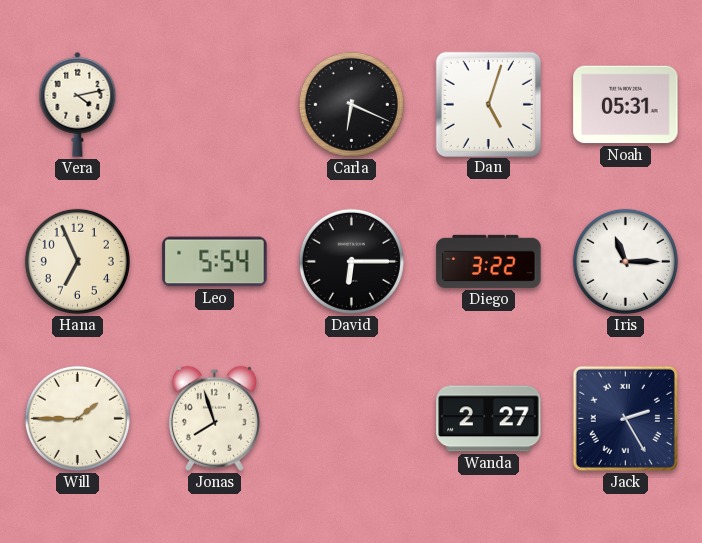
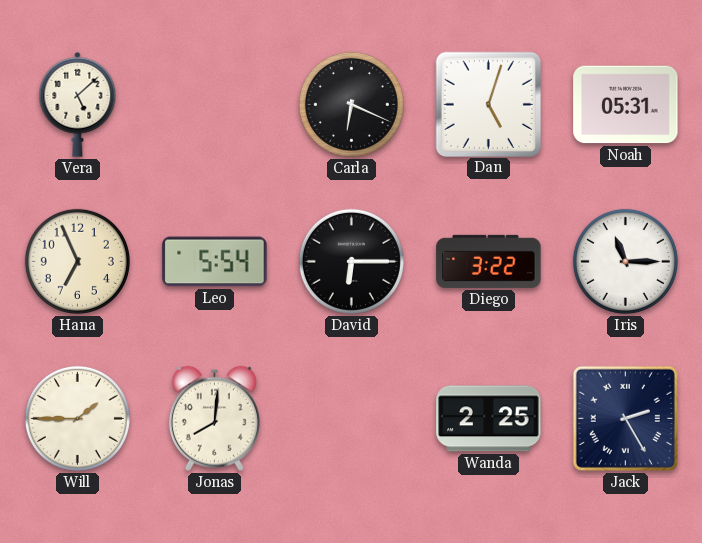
Vera: 4:13 -> 5:08 (78, 104)
Jonas: 7:57 -> 8:01 (214, 418)
Wanda: 2:27 -> 2:25 (489, 419)
